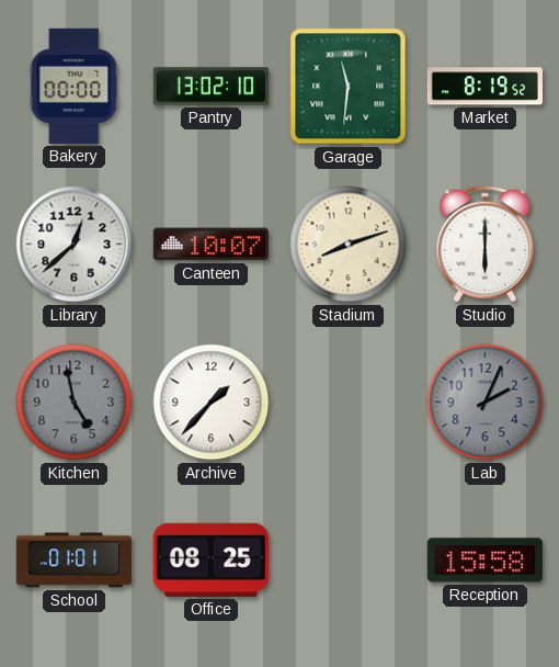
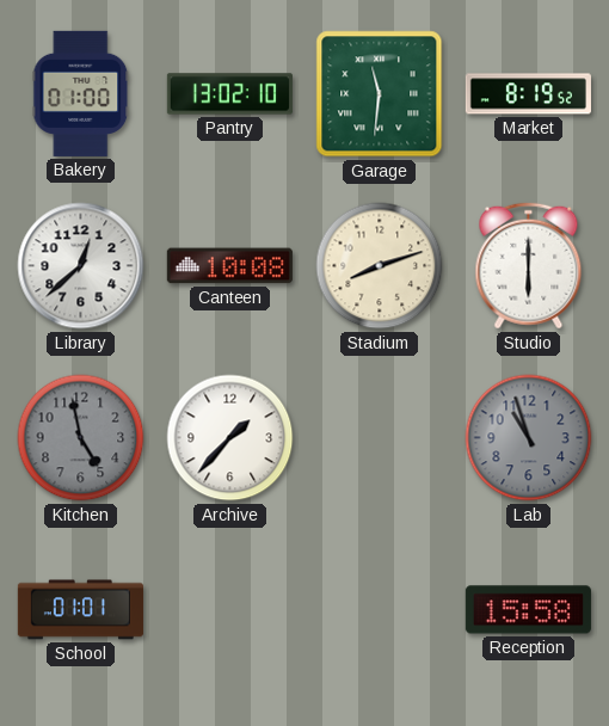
Bakery: 00:00 -> 01:00 (81, 93)
Canteen: 10:07 -> 10:08 (229, 266)
Lab: 2:04 -> 10:57 (529, 438)
Office: 08:25 -> none (210, 559)
